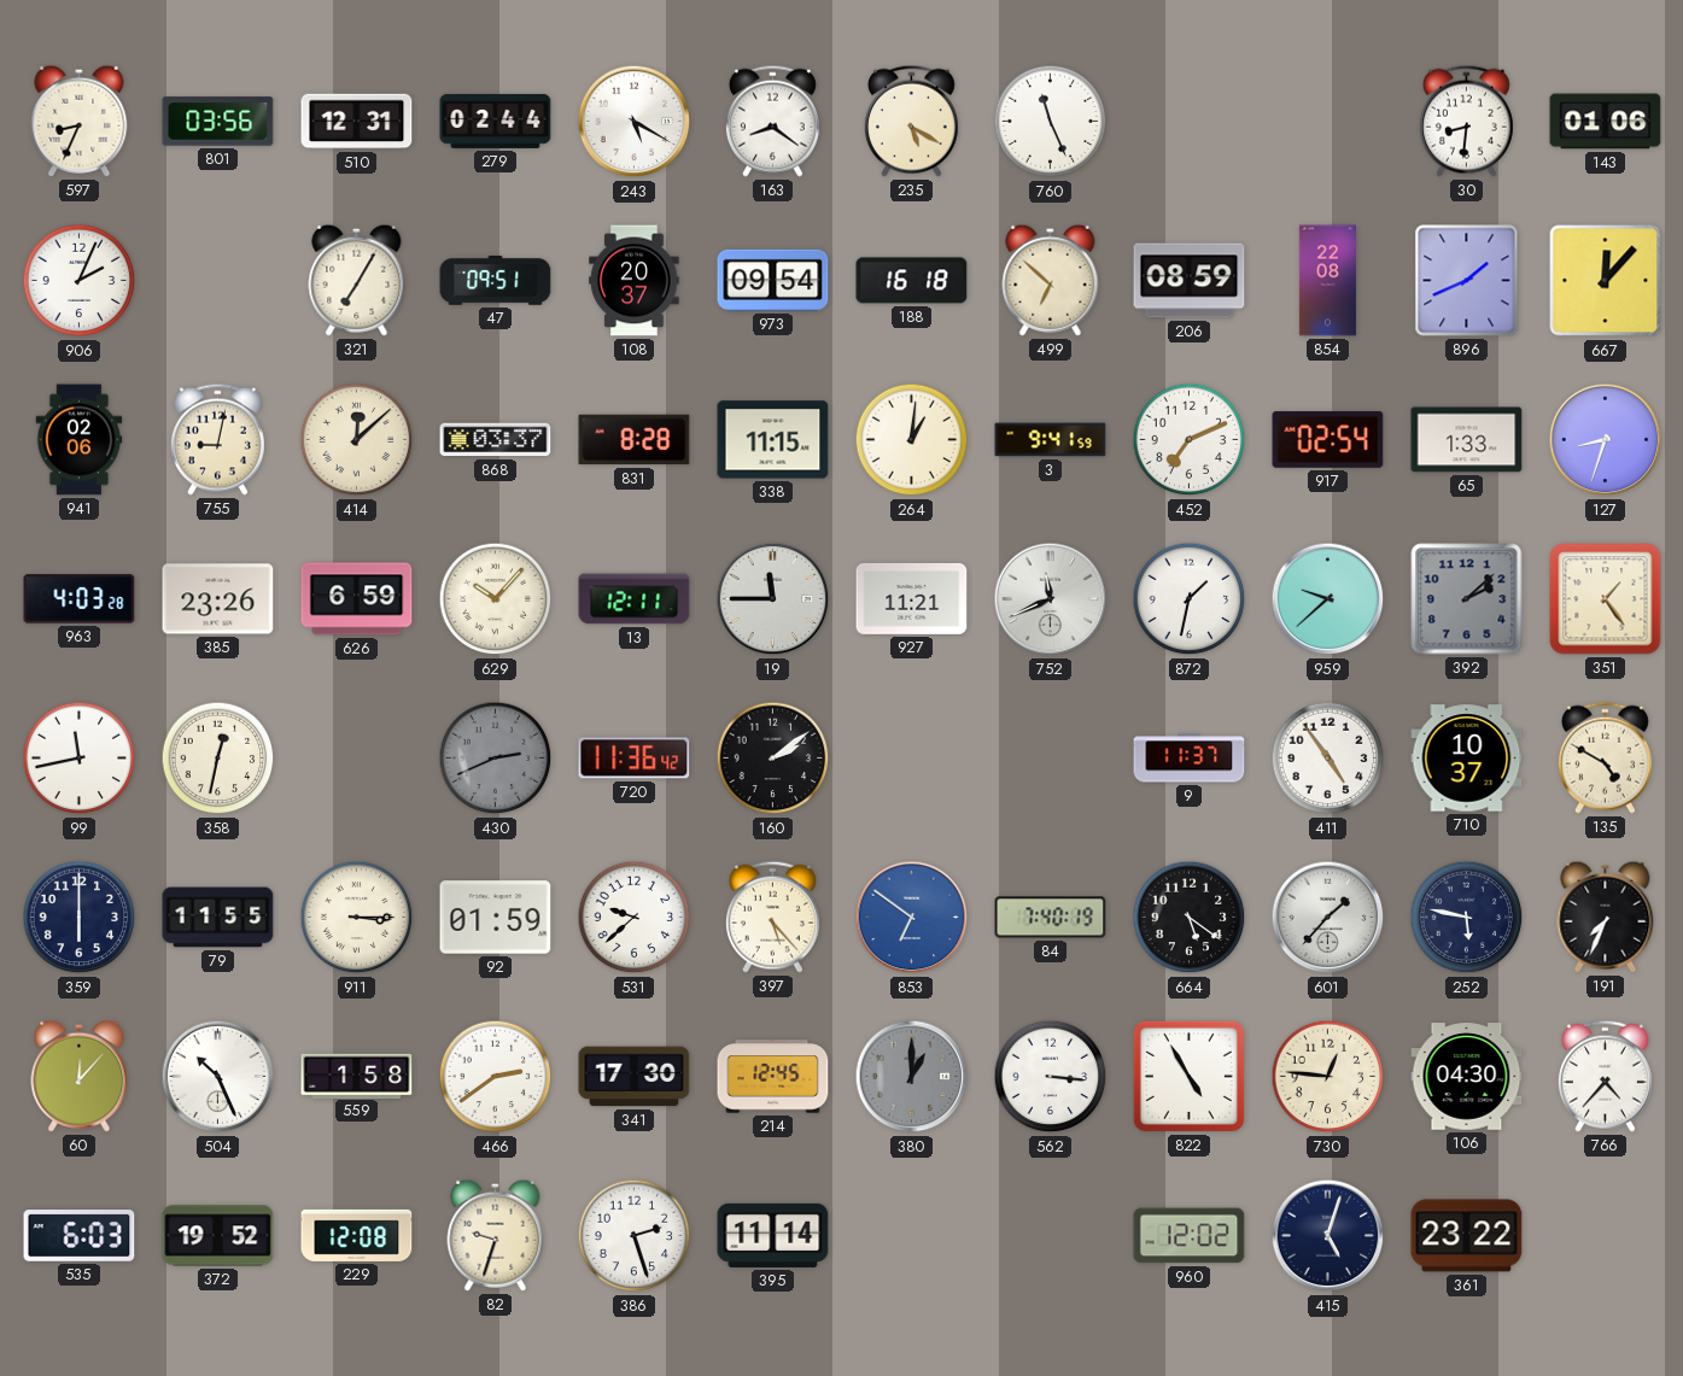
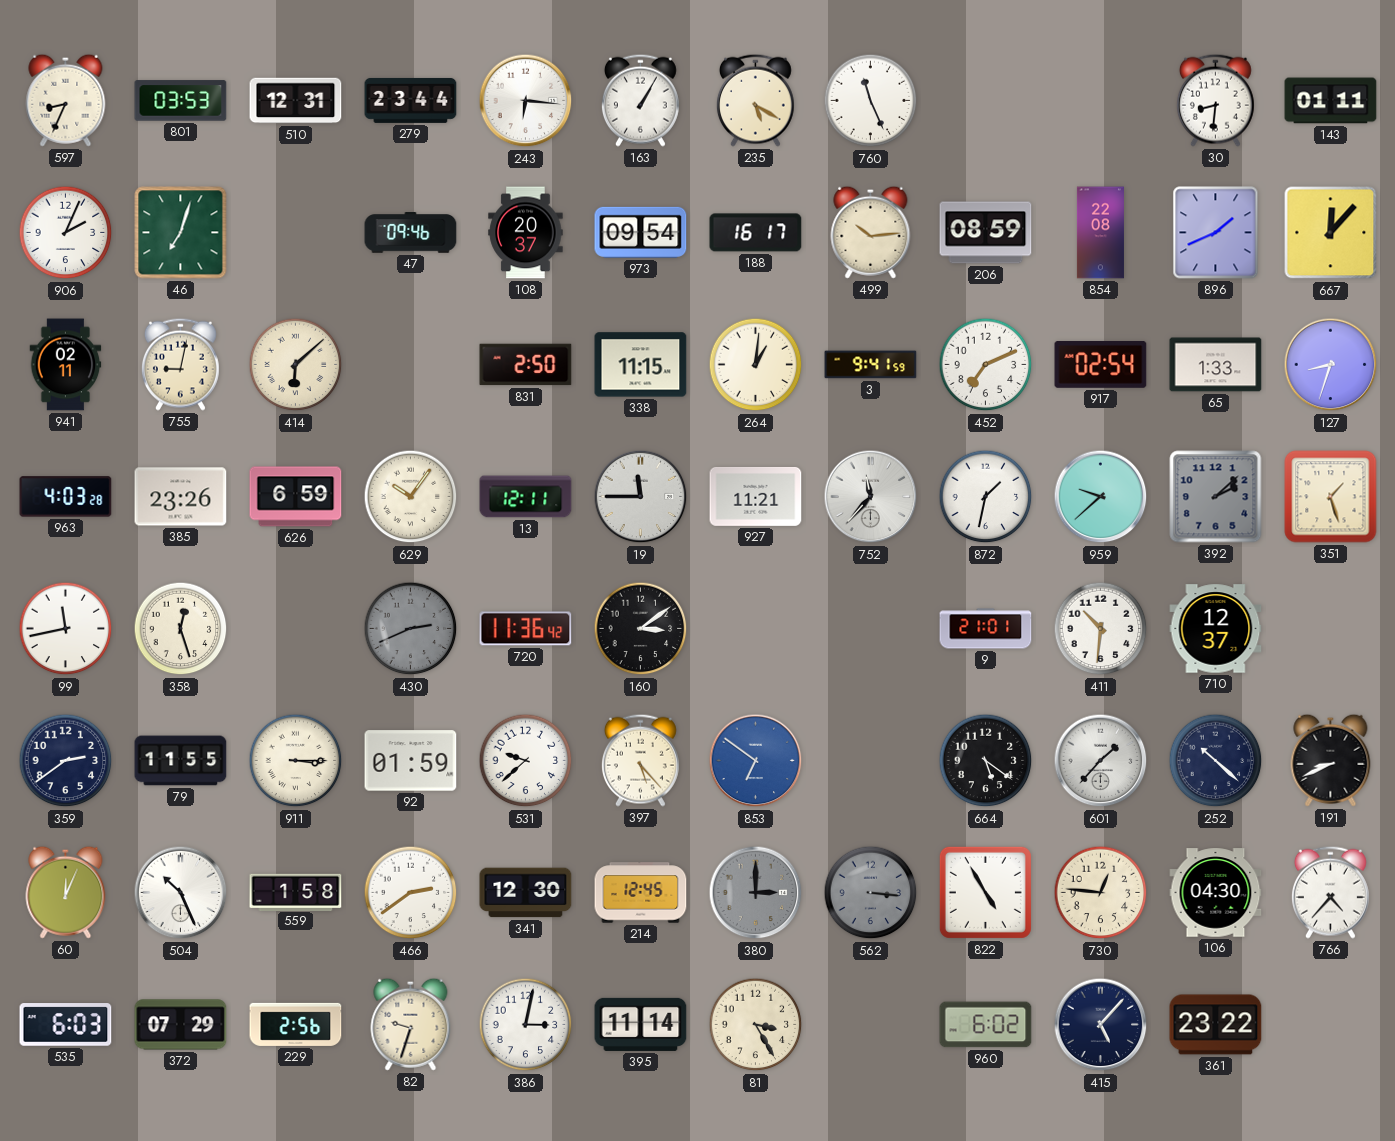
801: 03:56 -> 03:53 (181, 101)
279: 02:44 -> 23:44 (411, 100)
243: 5:20 -> 6:16 (526, 101)
163: 8:21 -> 1:05 (640, 100)
143: 01:06 -> 01:11 (1331, 101)
46: none -> 7:03 (181, 233)
321: 7:05 -> none (357, 280)
47: 09:51 -> 09:46 (411, 233)
188: 16:18 -> 16:17 (756, 233)
499: 6:52 -> 10:14 (871, 232)
941: 02:06 -> 02:11 (66, 365)
414: 12:08 -> 6:08 (296, 365)
868: 03:37 -> none (496, 440)
831: 8:28 -> 2:50 (526, 365)
629: 10:07 -> 10:06 (411, 497)
752: 11:41 -> 11:37 (871, 497)
351: 1:24 -> 1:27 (1331, 497)
358: 12:32 -> 12:27 (181, 629)
160: 2:09 -> 3:09 (641, 629)
9: 11:37 -> 21:01 (986, 629)
411: 4:54 -> 10:31 (1101, 629)
710: 10:37 -> 12:37 (1216, 629)
135: 4:50 -> none (1605, 757)
359: 6:00 -> 2:39 (66, 761)
84: 7:40 -> none (1051, 918)
252: 5:47 -> 10:22 (1216, 761)
191: 7:34 -> 8:41 (1331, 760)
60: 12:07 -> 12:04 (66, 892)
341: 17:30 -> 12:30 (526, 893)
380: 1:00 -> 3:00 (756, 893)
562 dial: white -> grey (871, 893)
372: 19:52 -> 07:29 (181, 1025)
229: 12:08 -> 2:56 (296, 1024)
386: 2:27 -> 3:02 (526, 1025)
81: none -> 3:25 (756, 1025)
960: 12:02 -> 6:02 (986, 1025)
415: 5:03 -> 5:07 (1101, 1025)
